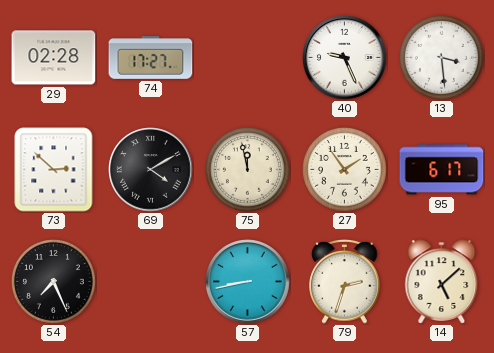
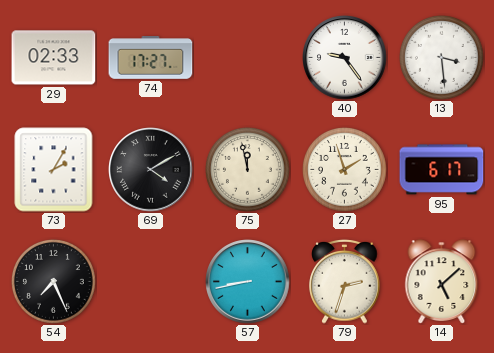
29: 02:28 -> 02:33 (54, 58)
40: 9:26 -> 9:24 (345, 58)
73: 2:52 -> 2:05 (54, 170)
27: 1:54 -> 1:57 (344, 169)
